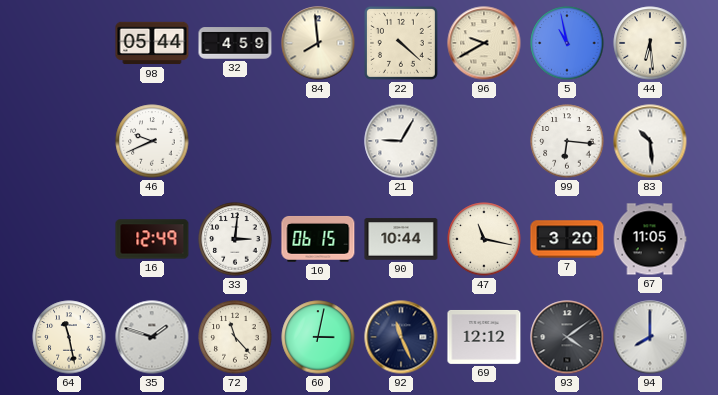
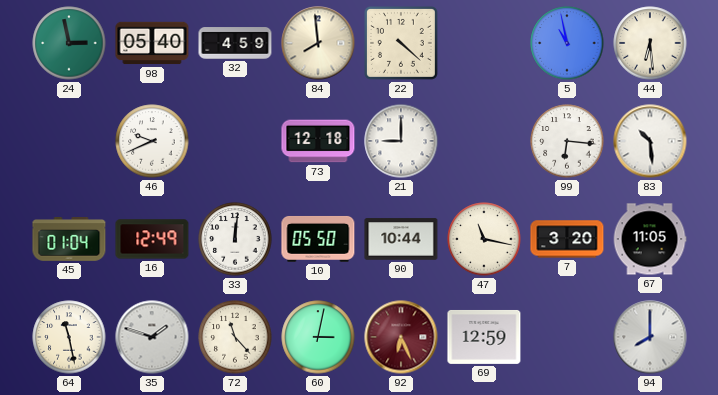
24: none -> 2:58 (69, 43)
98: 05:44 -> 05:40 (152, 43)
96: 9:40 -> none (484, 43)
73: none -> 12:18 (318, 141)
21: 9:05 -> 9:00 (401, 141)
45: none -> 01:04 (69, 239)
33: 3:01 -> 12:01 (235, 239)
10: 06:15 -> 05:50 (318, 239)
92: 11:26 -> 6:26 (401, 337)
92 dial: navy -> burgundy (401, 337)
69: 12:12 -> 12:59 (484, 337)
93: 4:09 -> none (567, 337)
